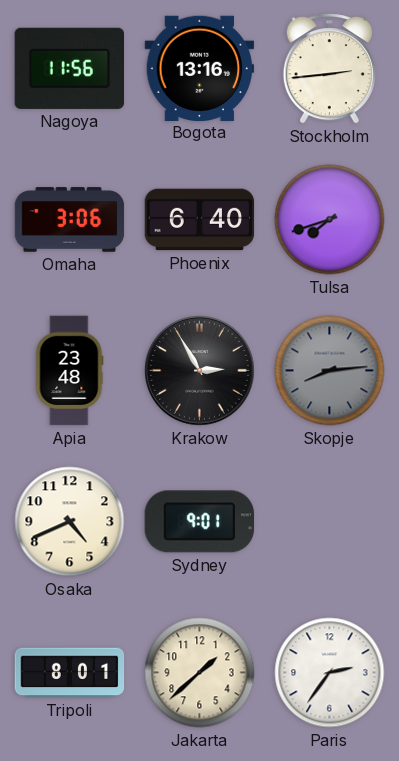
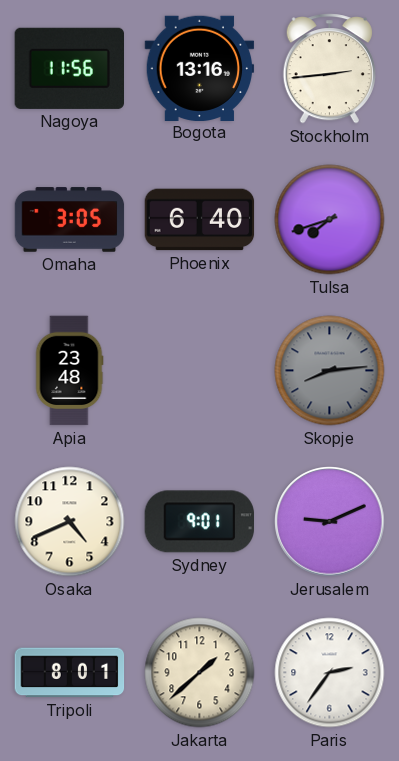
Omaha: 3:06 -> 3:05 (70, 220)
Krakow: 2:55 -> none (200, 371)
Jerusalem: none -> 9:11 (330, 522)
